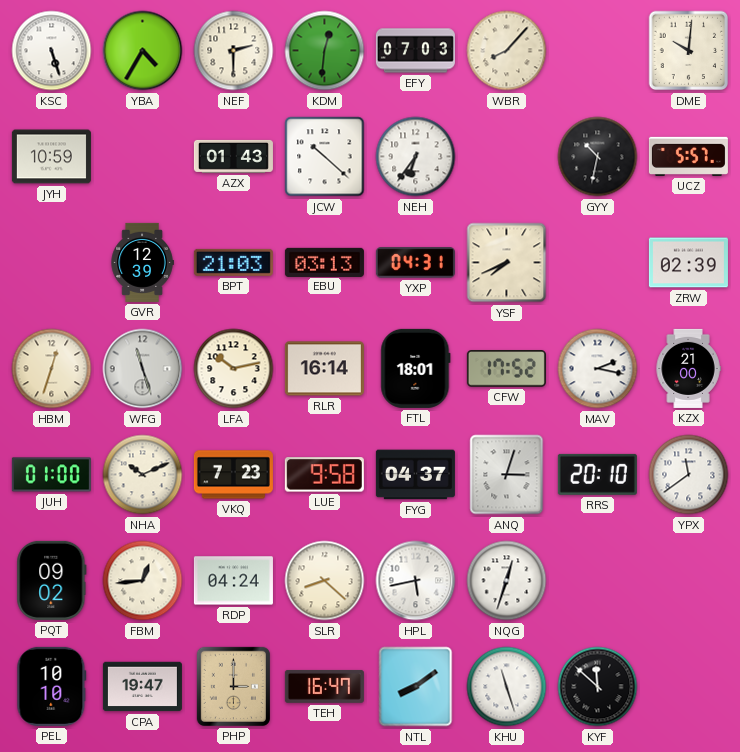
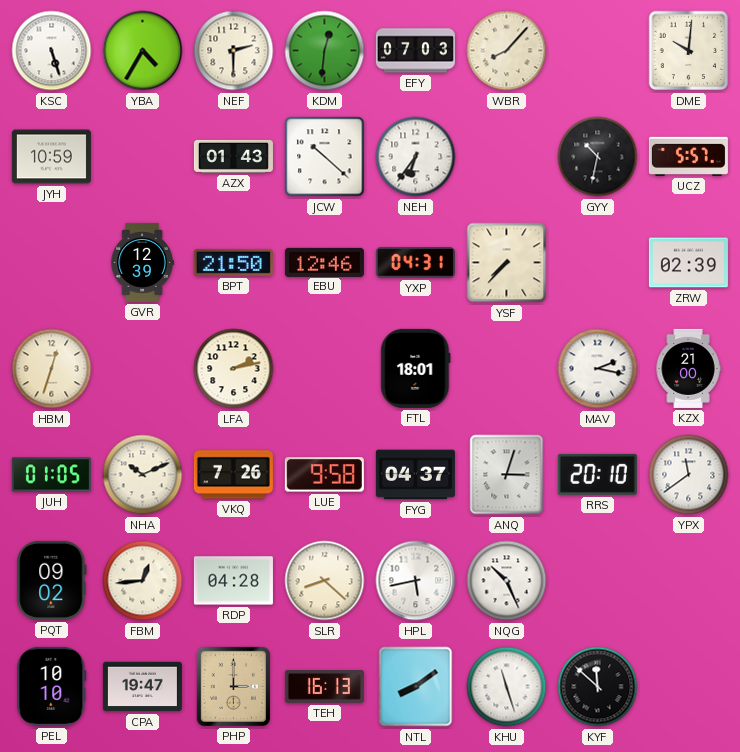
BPT: 21:03 -> 21:50 (233, 262)
EBU: 03:13 -> 12:46 (324, 262)
YSF: 7:41 -> 7:37 (507, 263)
WFG: 11:27 -> none (143, 369)
LFA: 10:13 -> 2:13 (234, 369)
RLR: 16:14 -> none (324, 369)
CFW: 17:52 -> none (506, 369)
JUH: 01:00 -> 01:05 (51, 475)
VKQ: 7:23 -> 7:26 (233, 475)
RDP: 04:24 -> 04:28 (233, 581)
NQG: 12:33 -> 10:26 (507, 581)
TEH: 16:47 -> 16:13 (324, 686)
